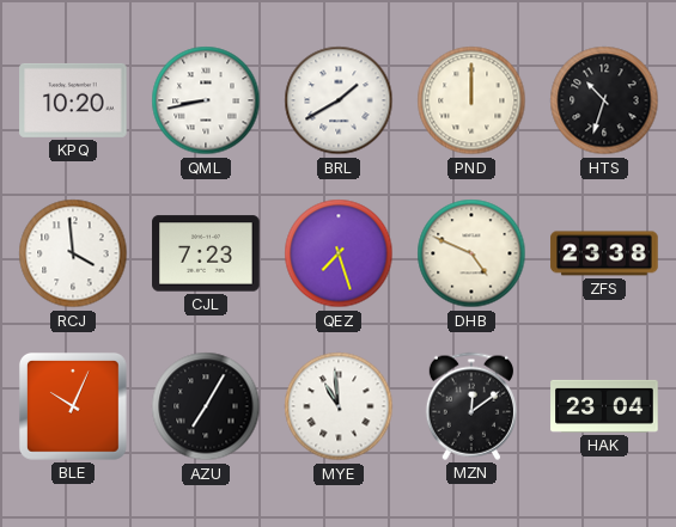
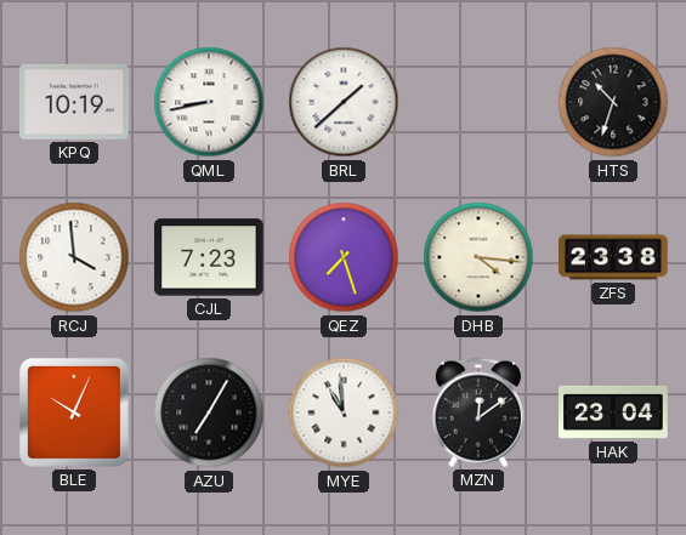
KPQ: 10:20 -> 10:19 (74, 102)
BRL: 1:40 -> 1:38 (344, 102)
PND: 12:00 -> none (471, 100)
DHB: 4:49 -> 4:16 (478, 257)
